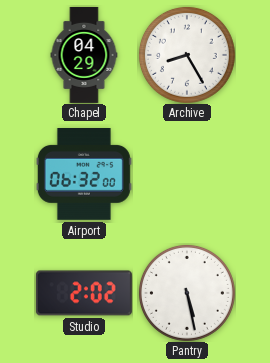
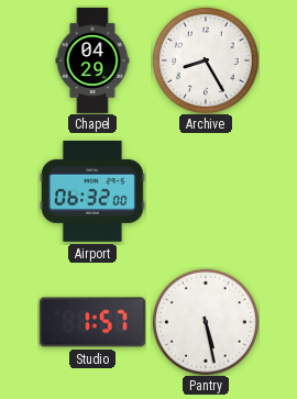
Studio: 2:02 -> 1:57 (92, 322)
